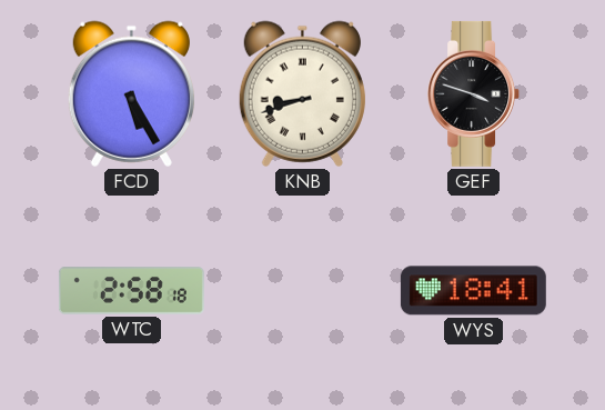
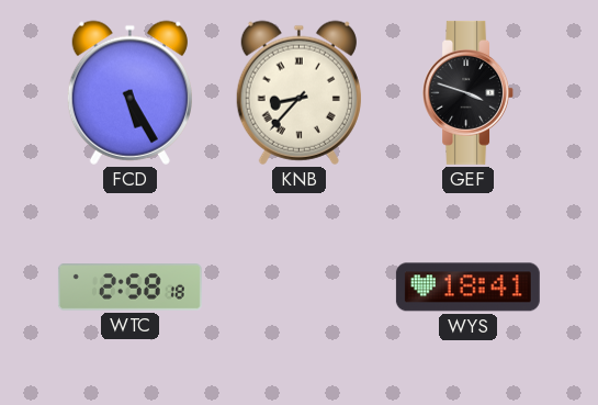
KNB: 8:42 -> 8:37 (298, 92)
